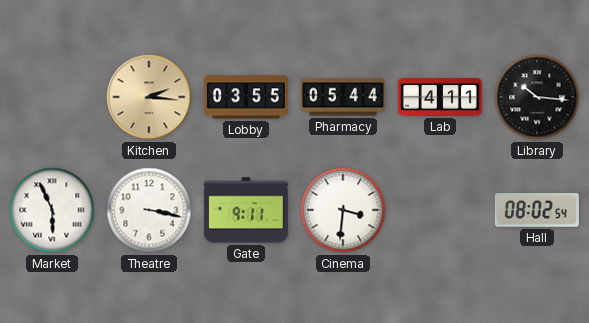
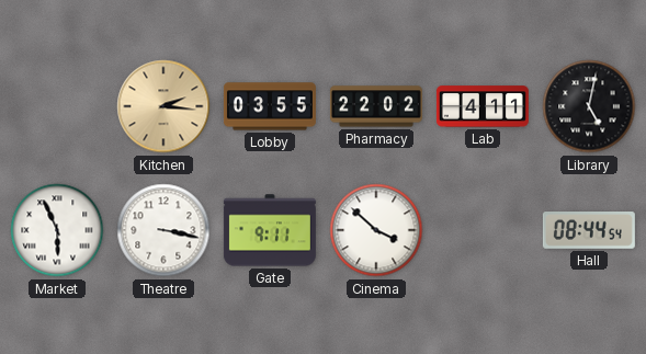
Pharmacy: 05:44 -> 22:02 (376, 106)
Library: 10:16 -> 5:02 (589, 106)
Cinema: 3:31 -> 3:52 (376, 230)
Hall: 08:02 -> 08:44 (589, 231)
